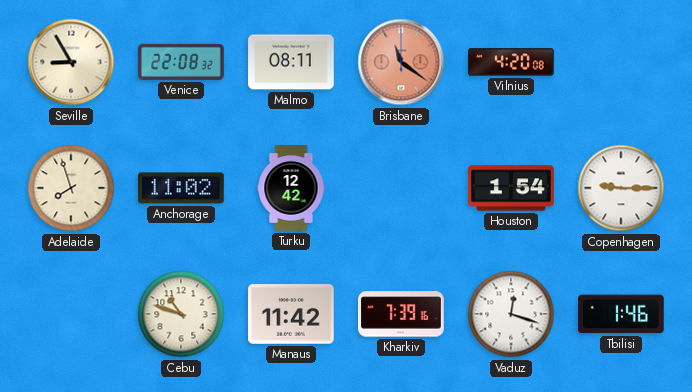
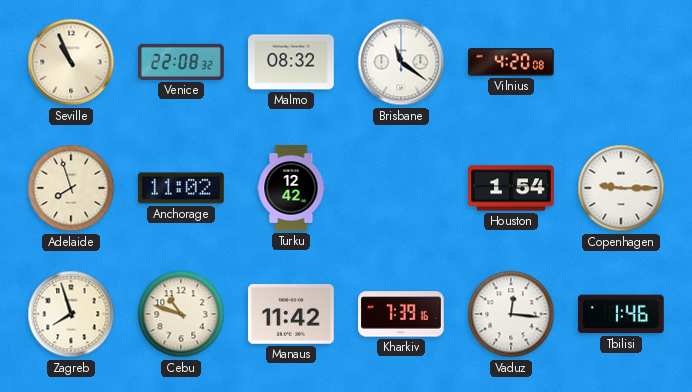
Seville: 8:55 -> 10:56 (71, 62)
Malmo: 08:11 -> 08:32 (291, 62)
Brisbane dial: salmon -> white (401, 62)
Zagreb: none -> 7:57 (71, 314)
Vaduz: 12:18 -> 12:16 (511, 314)
